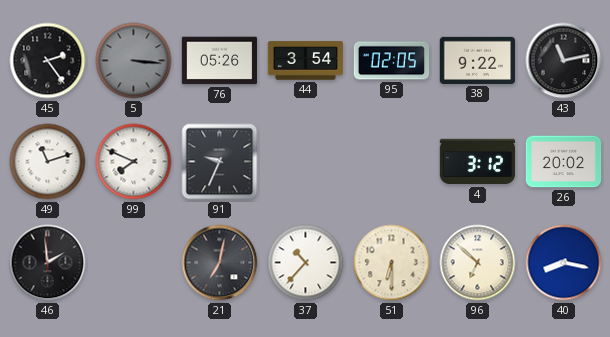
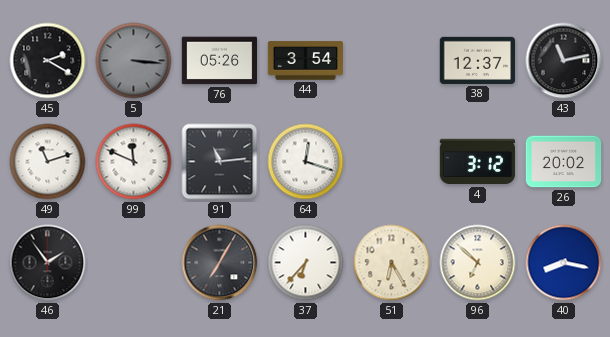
45: 2:24 -> 2:20 (48, 61)
95: 02:05 -> none (392, 61)
38: 9:22 -> 12:37 (478, 60)
99: 7:49 -> 11:49 (134, 162)
91: 9:34 -> 11:14 (220, 162)
64: none -> 12:18 (306, 162)
46: 1:59 -> 1:54 (48, 263)
21: 7:02 -> 7:05 (220, 263)
37: 10:37 -> 6:37 (306, 263)
51: 6:30 -> 6:25 (392, 263)
